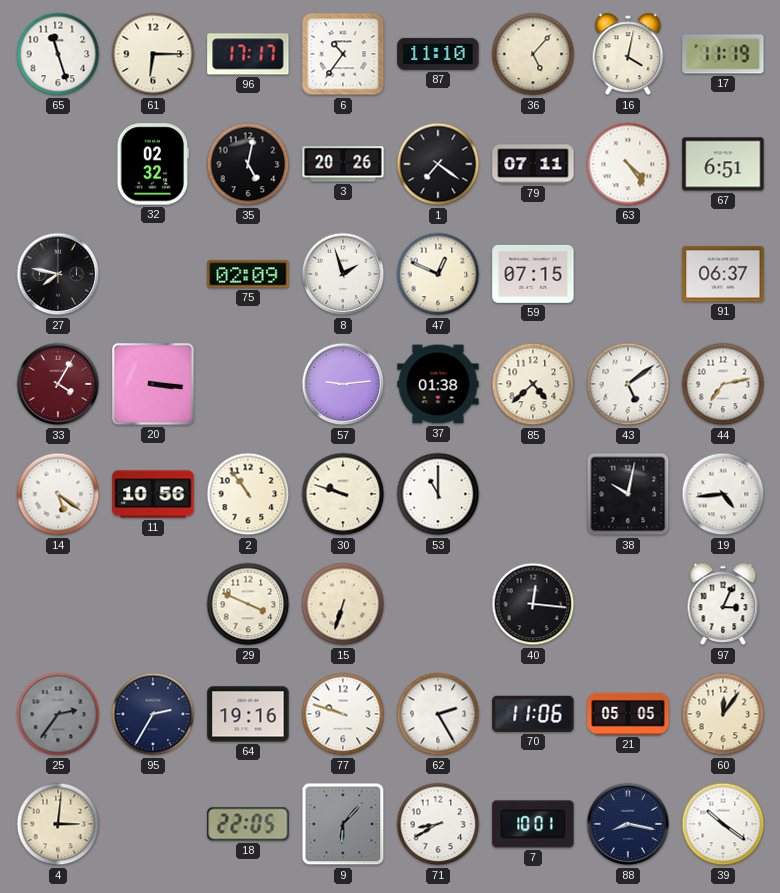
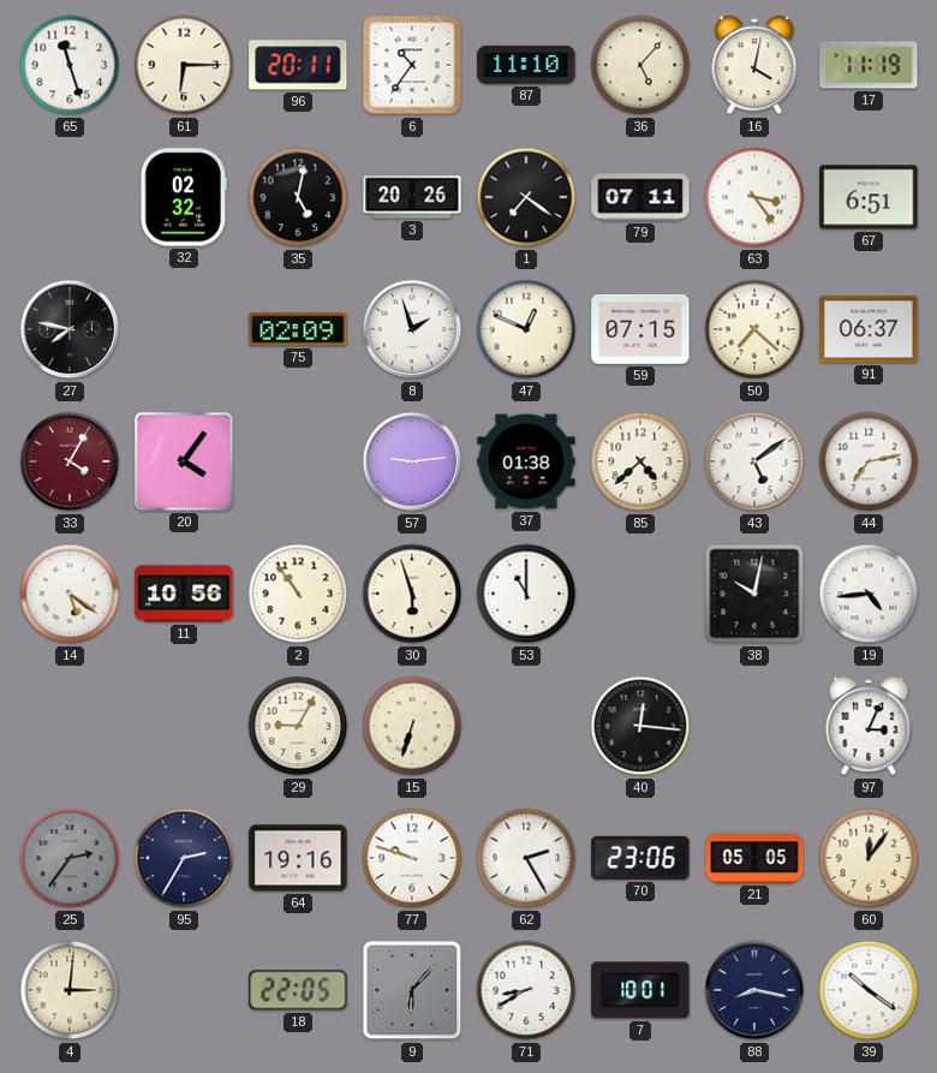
96: 17:17 -> 20:11 (298, 65)
63: 4:24 -> 3:24 (754, 197)
50: none -> 7:22 (754, 329)
20: 3:16 -> 4:06 (185, 463)
30: 9:48 -> 5:57 (412, 594)
29: 3:49 -> 9:05 (298, 726)
70: 11:06 -> 23:06 (640, 858)
